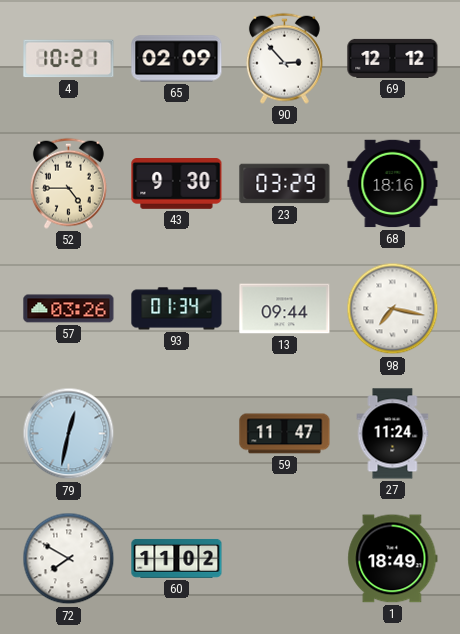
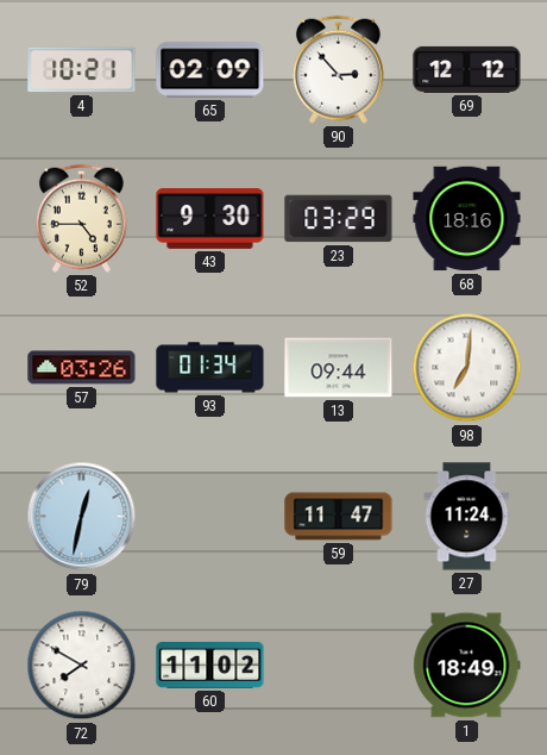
98: 7:17 -> 7:01 (467, 368)
